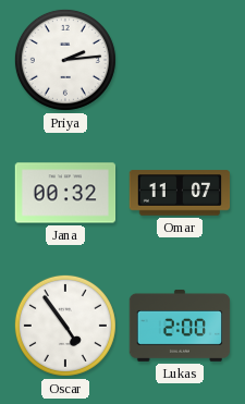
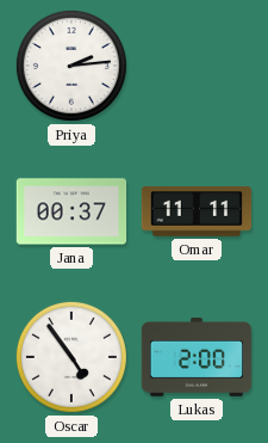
Jana: 00:32 -> 00:37 (71, 211)
Omar: 11:07 -> 11:11 (197, 211)
